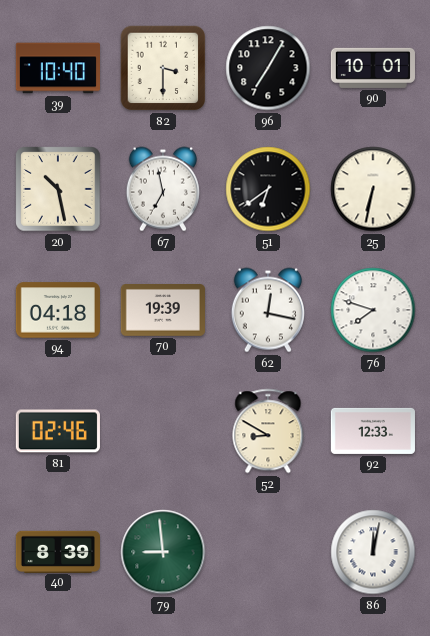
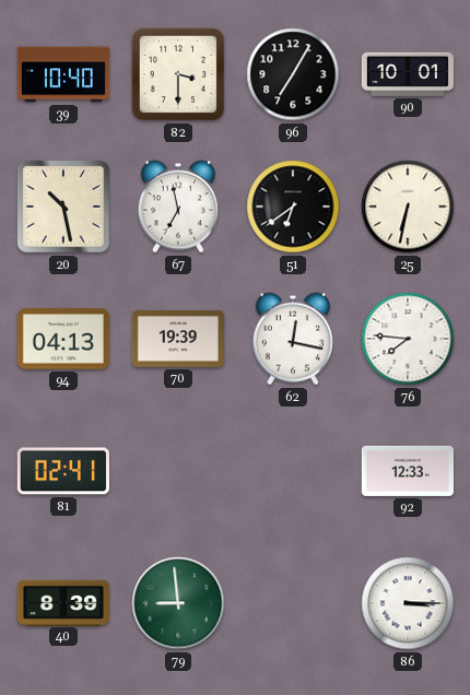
94: 04:18 -> 04:13 (63, 339)
76: 7:48 -> 7:46 (408, 339)
81: 02:46 -> 02:41 (63, 471)
52: 8:50 -> none (268, 431)
86: 12:02 -> 3:15 (408, 603)
